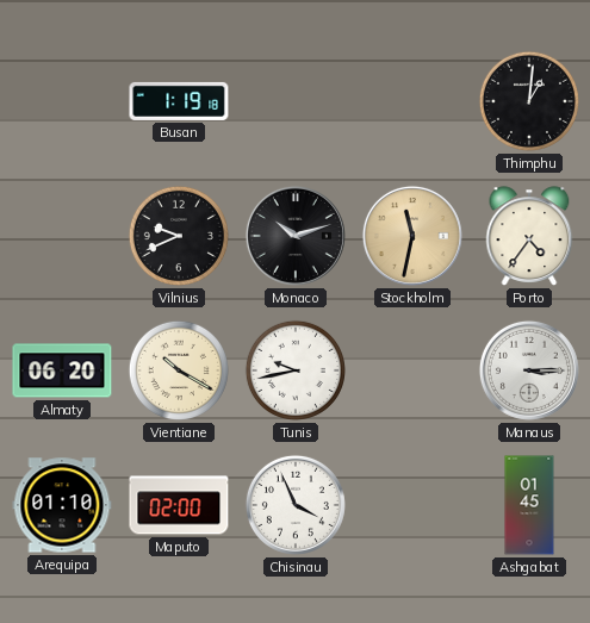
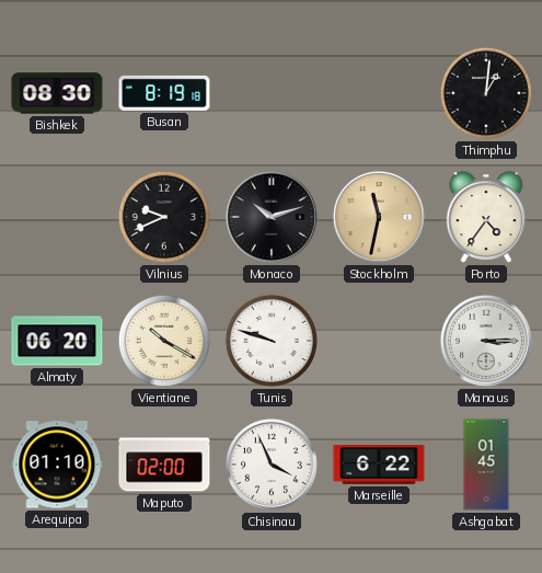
Bishkek: none -> 08:30 (57, 93)
Busan: 1:19 -> 8:19 (164, 93)
Tunis: 9:43 -> 9:48 (272, 341)
Marseille: none -> 6:22 (379, 466)
